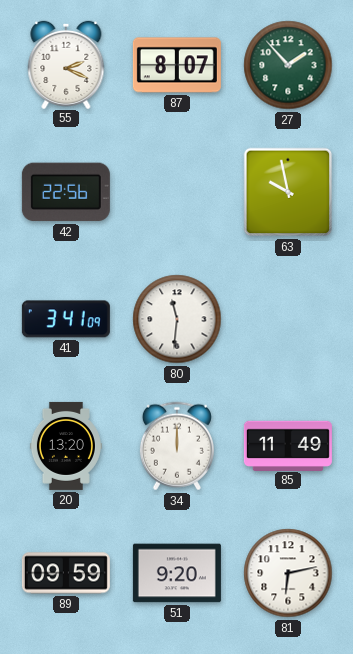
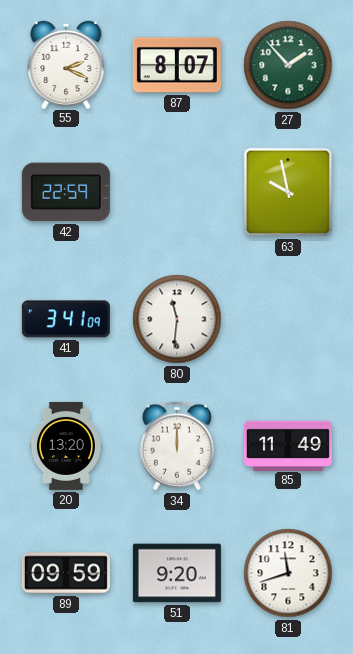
42: 22:56 -> 22:59 (66, 192)
81: 6:13 -> 11:42 (288, 573)
